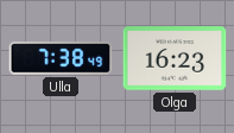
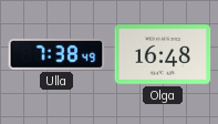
Olga: 16:23 -> 16:48 (163, 54)
